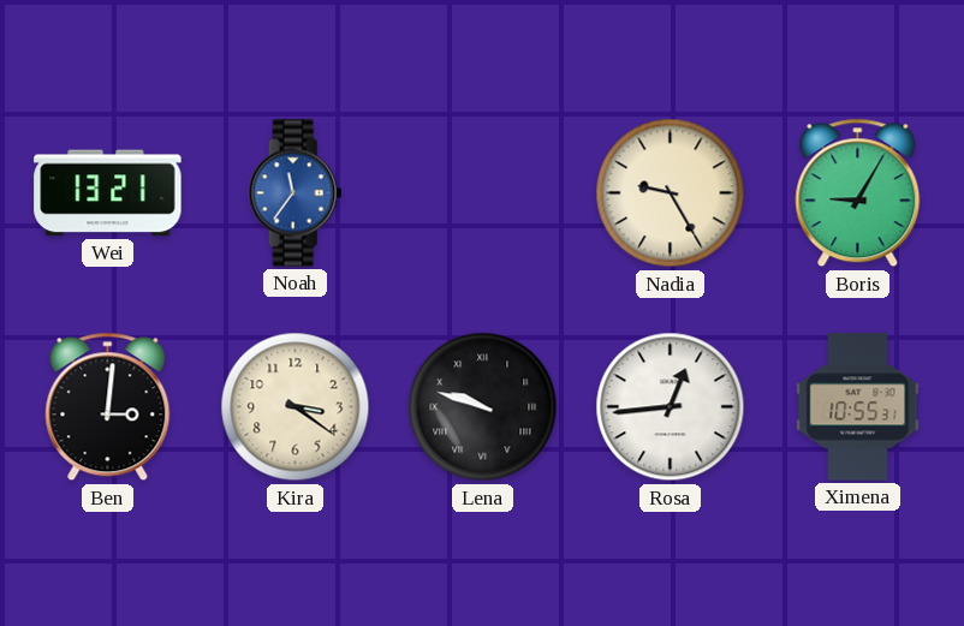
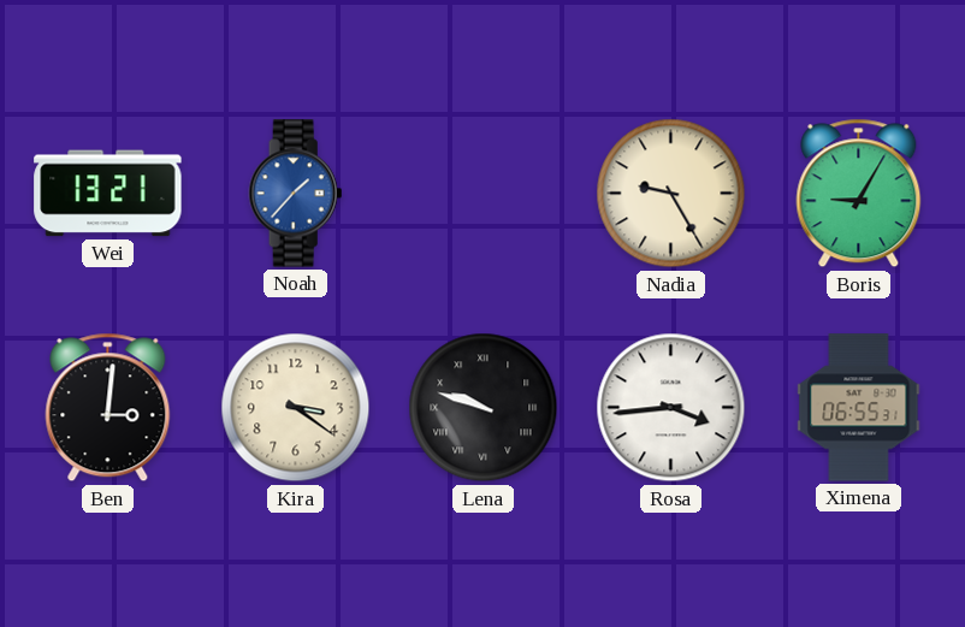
Noah: 11:36 -> 1:37 (296, 194)
Rosa: 12:44 -> 3:44 (671, 408)
Ximena: 10:55 -> 06:55 (859, 408)
